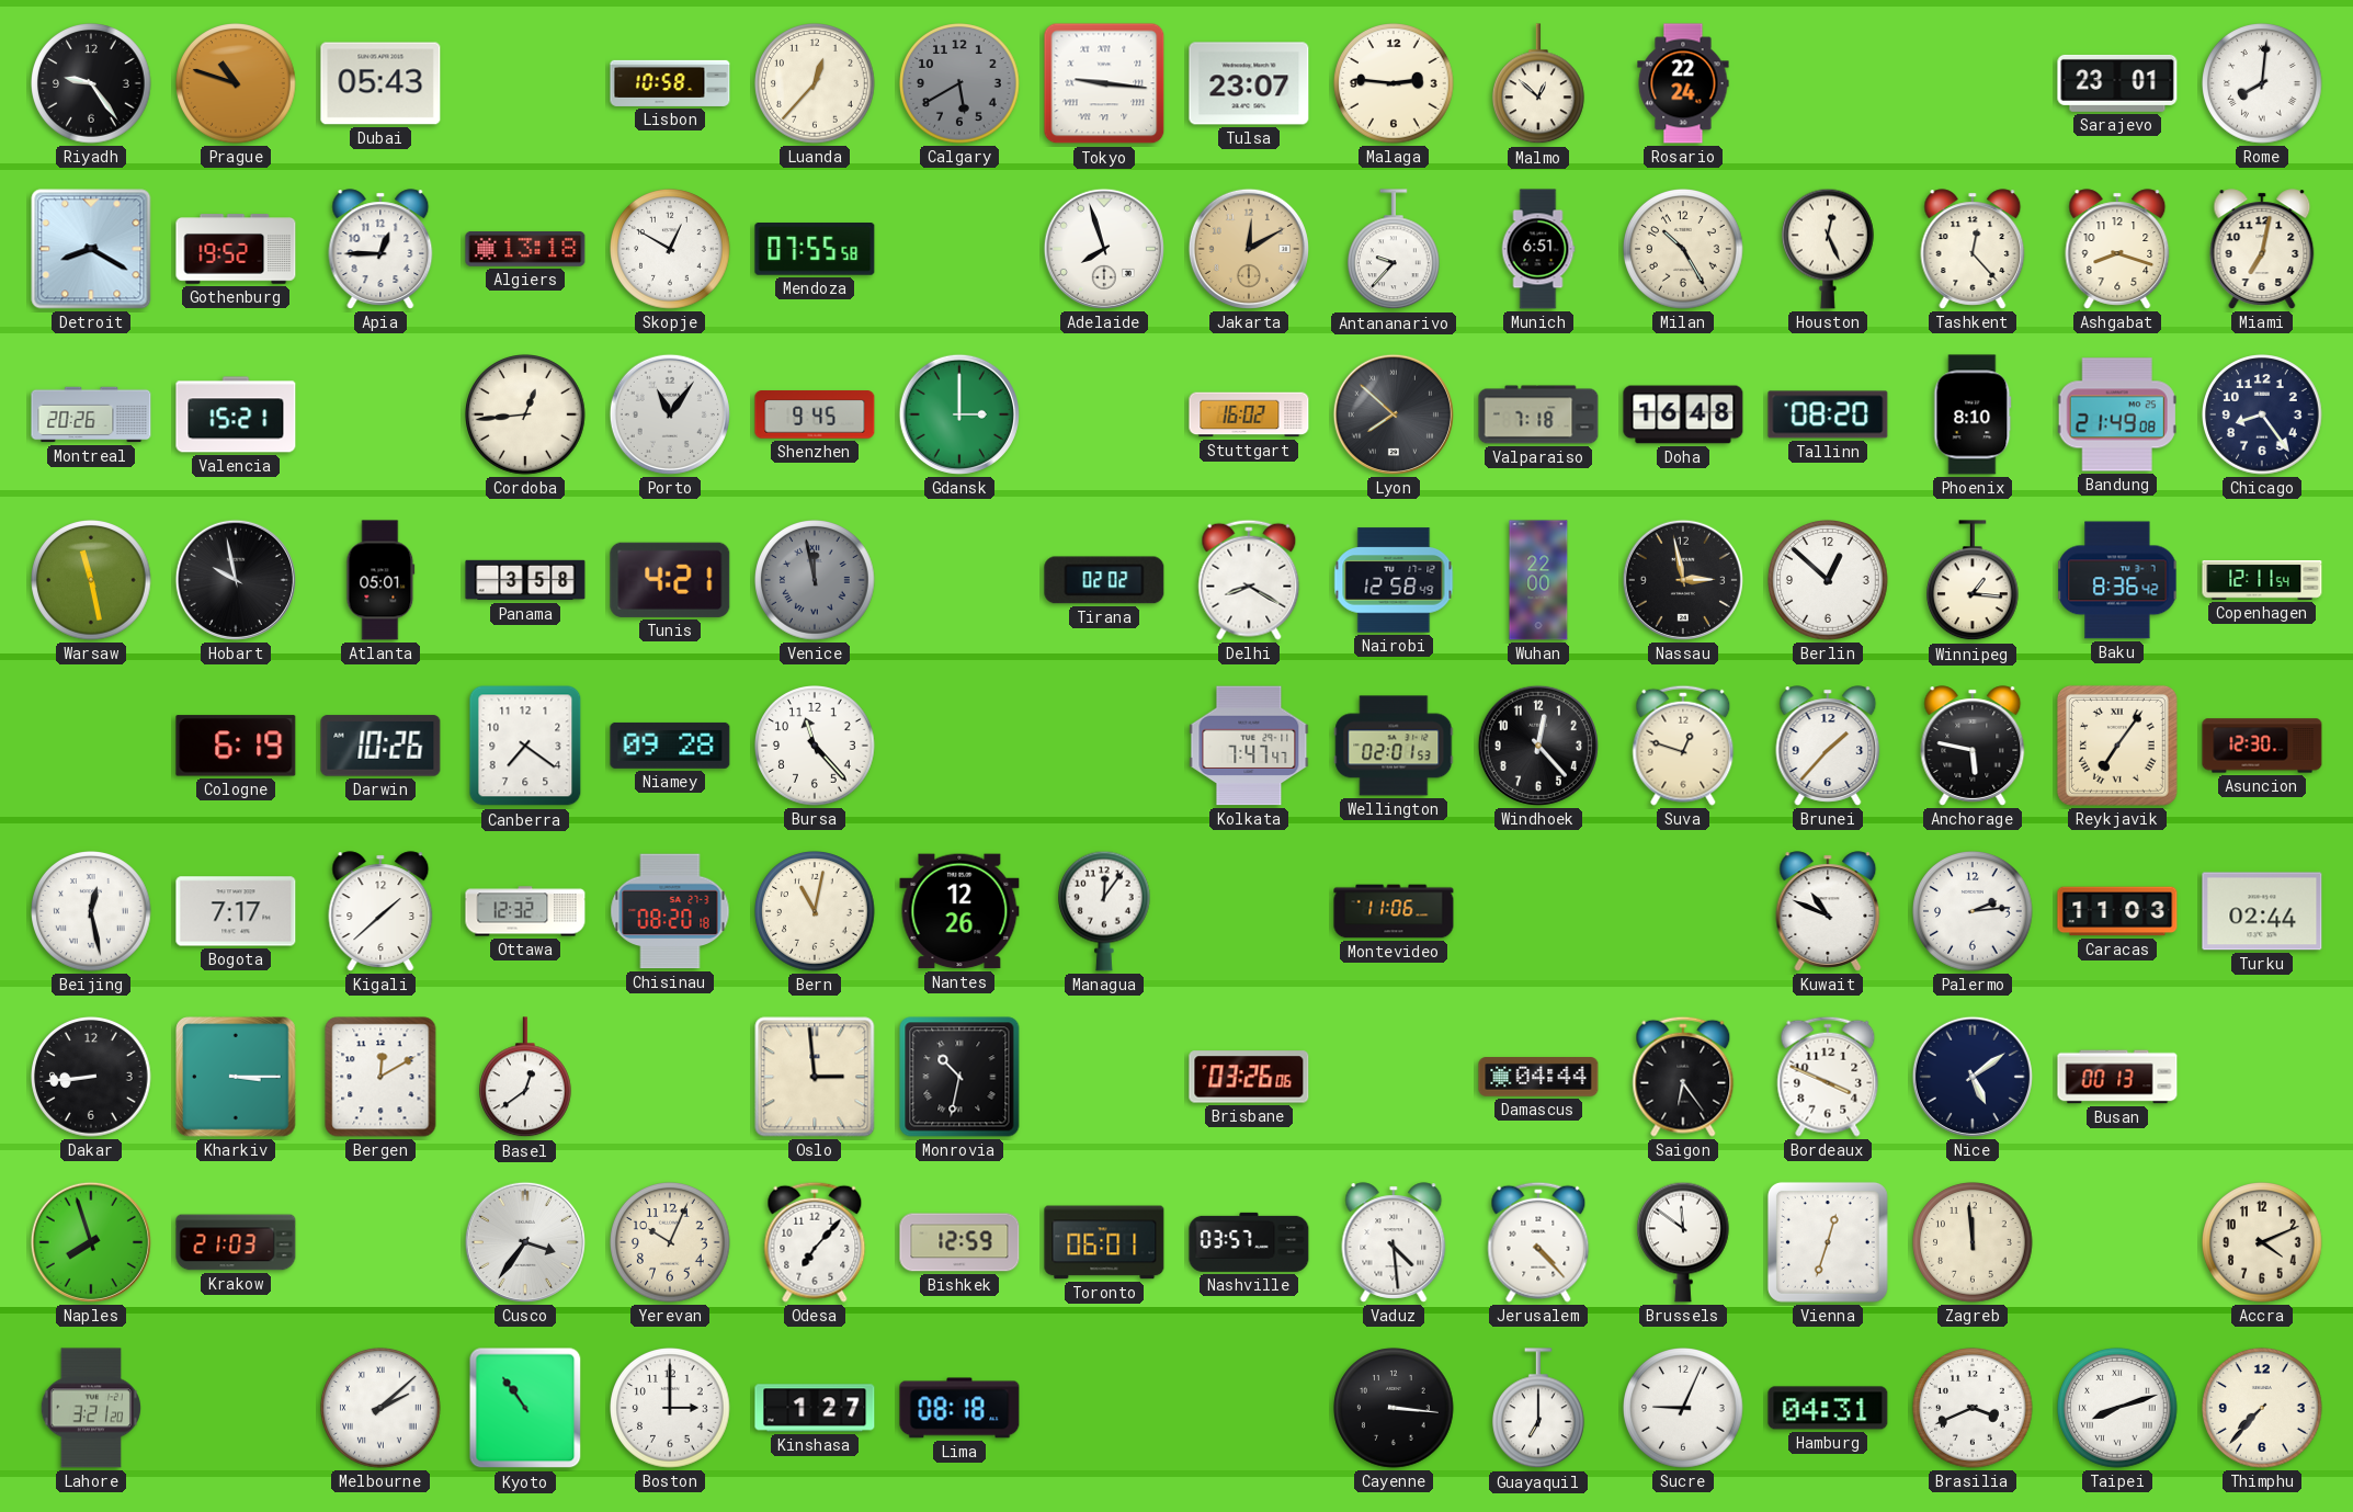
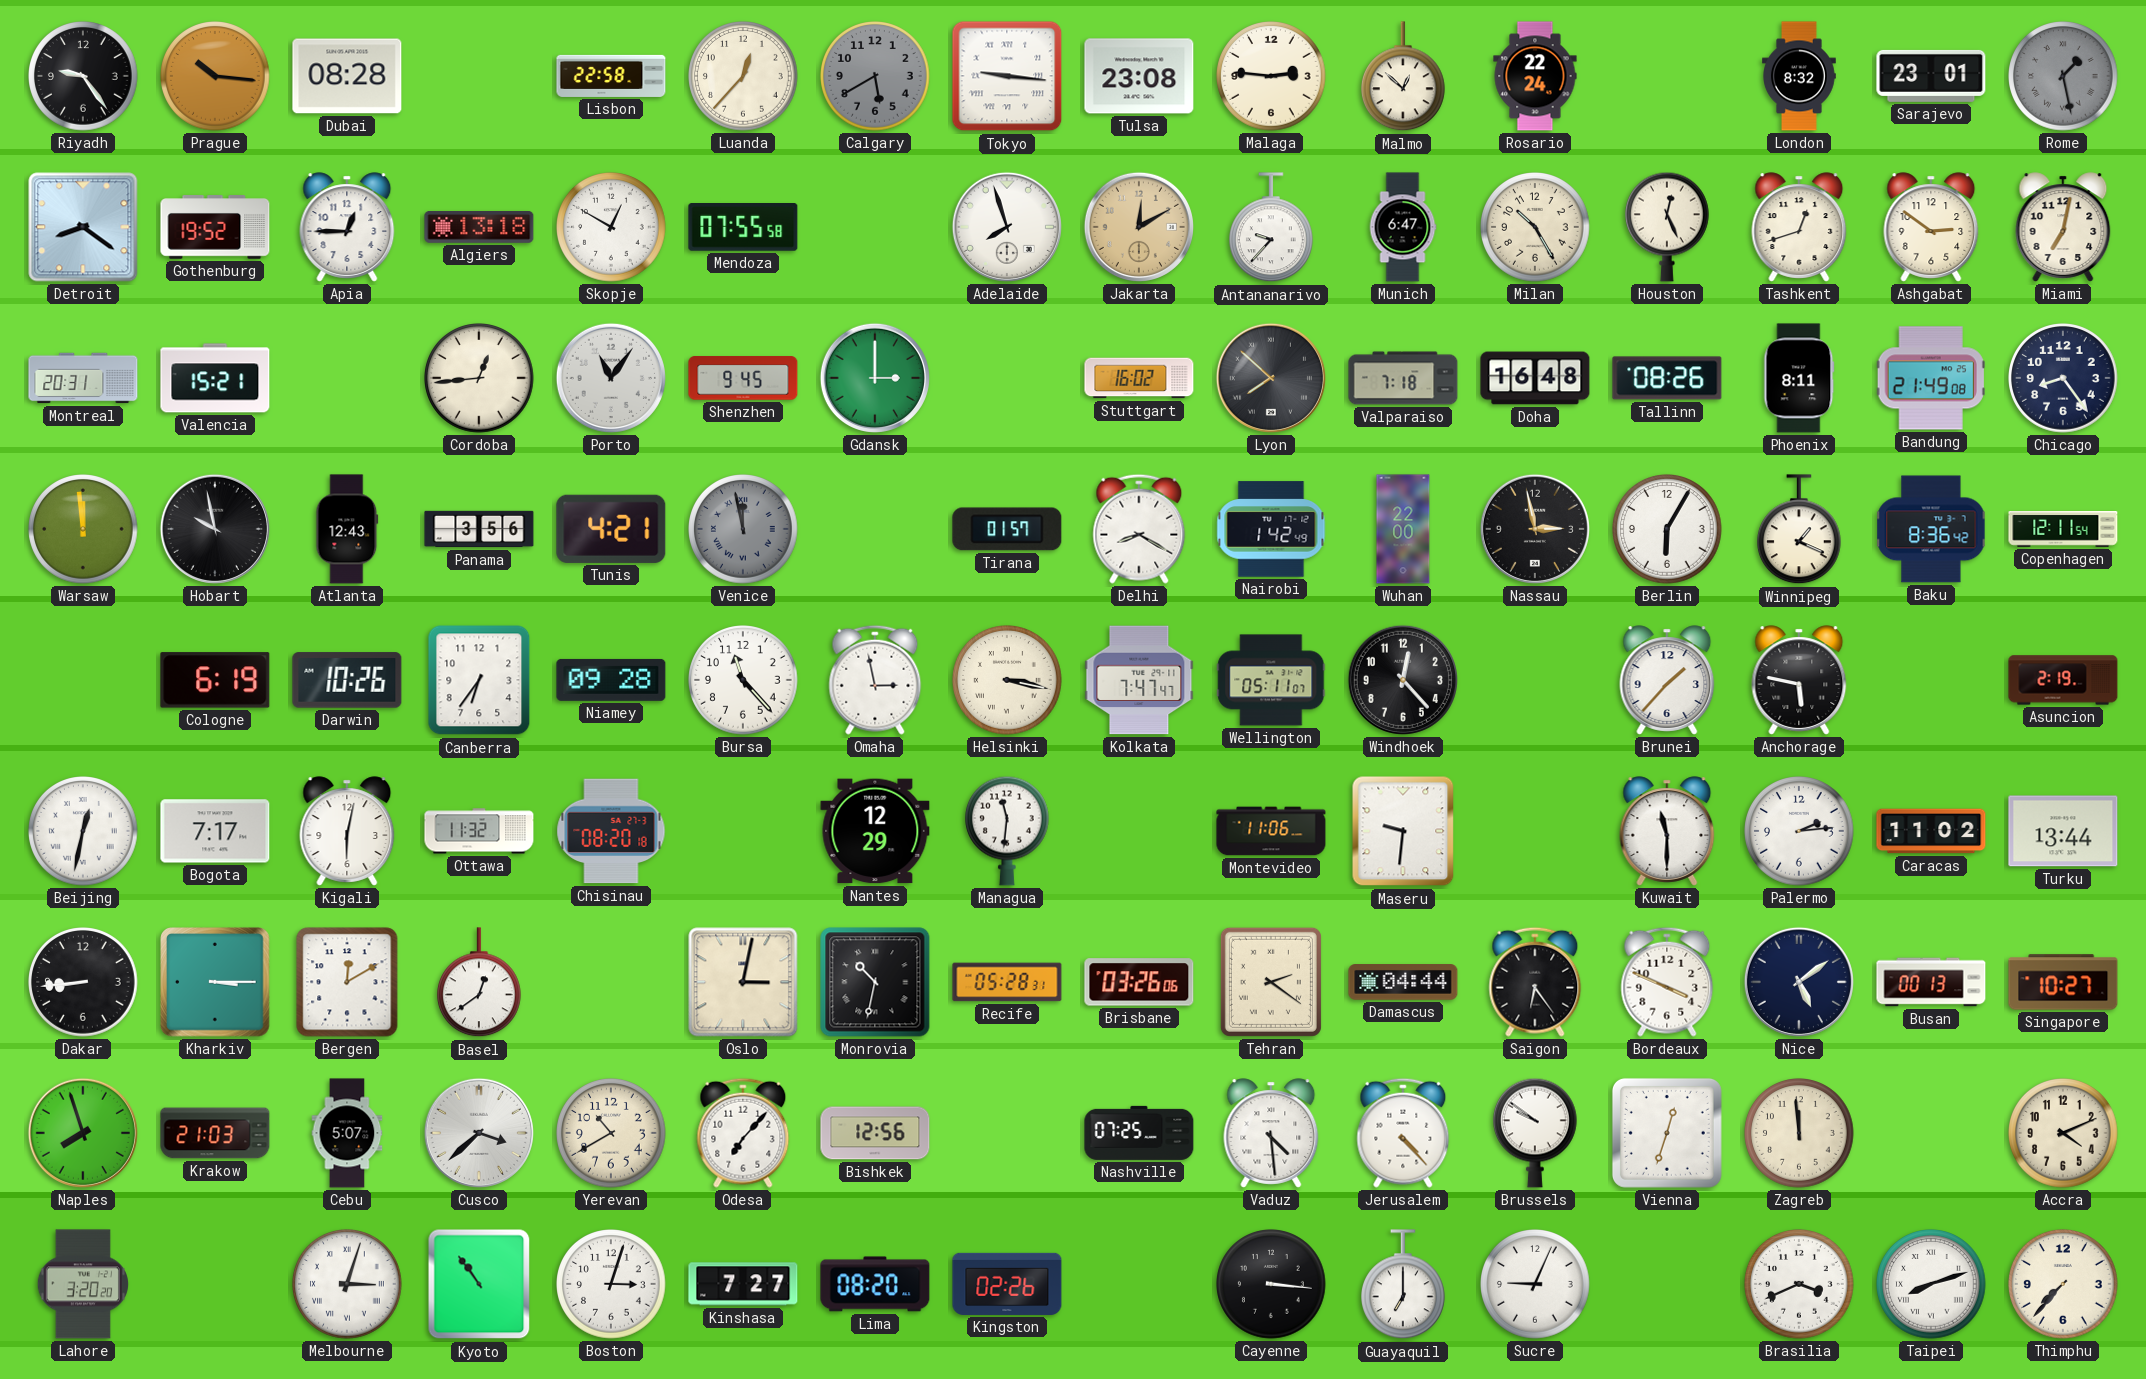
Prague: 10:48 -> 10:16 (215, 76)
Dubai: 05:43 -> 08:28 (347, 76)
Lisbon: 10:58 -> 22:58 (611, 76)
Tulsa: 23:07 -> 23:08 (1139, 76)
London: none -> 8:32 (1800, 76)
Rome: 8:01 -> 1:28 (2063, 76)
Rome dial: white -> grey (2063, 76)
Detroit: 8:20 -> 8:21 (83, 227)
Munich: 6:51 -> 6:47 (1403, 227)
Tashkent: 12:23 -> 12:42 (1799, 227)
Ashgabat: 8:18 -> 2:51 (1931, 227)
Montreal: 20:26 -> 20:31 (83, 378)
Tallinn: 08:20 -> 08:26 (1667, 378)
Phoenix: 8:10 -> 8:11 (1799, 378)
Warsaw: 11:28 -> 11:59 (83, 529)
Atlanta: 05:01 -> 12:43 (347, 529)
Panama: 3:58 -> 3:56 (479, 529)
Tirana: 02:02 -> 01:57 (1007, 529)
Nairobi: 12:58 -> 1:42 (1271, 529)
Berlin: 12:52 -> 6:05 (1667, 529)
Winnipeg: 1:16 -> 1:19 (1800, 530)
Canberra: 7:21 -> 6:36 (479, 680)
Omaha: none -> 2:58 (875, 680)
Helsinki: none -> 3:17 (1007, 680)
Wellington: 02:01 -> 05:11 (1271, 680)
Suva: 12:48 -> none (1683, 746)
Reykjavik: 7:06 -> none (2117, 746)
Asuncion: 12:30 -> 2:19 (2063, 680)
Beijing: 12:28 -> 12:32 (83, 831)
Kigali: 1:38 -> 6:02 (347, 831)
Ottawa: 12:32 -> 11:32 (479, 831)
Bern: 11:02 -> none (815, 911)
Nantes: 12:26 -> 12:29 (875, 831)
Managua: 12:06 -> 11:31 (1008, 831)
Maseru: none -> 9:31 (1403, 831)
Kuwait: 10:49 -> 11:30 (1667, 831)
Caracas: 11:03 -> 11:02 (1931, 831)
Turku: 02:44 -> 13:44 (2063, 831)
Oslo: 2:59 -> 3:02 (743, 982)
Recife: none -> 05:28 (1007, 982)
Tehran: none -> 2:21 (1271, 982)
Singapore: none -> 10:27 (2063, 982)
Cebu: none -> 5:07 (347, 1133)
Cusco: 3:36 -> 3:38 (479, 1133)
Yerevan: 10:04 -> 10:40 (611, 1133)
Bishkek: 12:59 -> 12:56 (875, 1133)
Toronto: 06:01 -> none (1104, 1242)
Nashville: 03:57 -> 07:25 (1139, 1133)
Brussels: 11:51 -> 9:51 (1536, 1133)
Lahore: 3:21 -> 3:20 (83, 1284)
Melbourne: 2:08 -> 3:03 (347, 1284)
Boston: 3:00 -> 3:03 (611, 1284)
Kinshasa: 1:27 -> 7:27 (743, 1284)
Lima: 08:18 -> 08:20 (875, 1284)
Kingston: none -> 02:26 (1007, 1284)
Hamburg: 04:31 -> none (1828, 1408)
